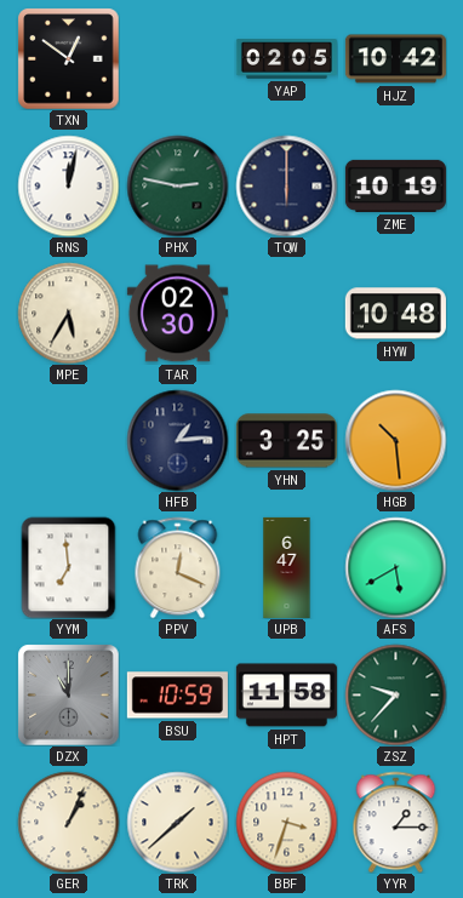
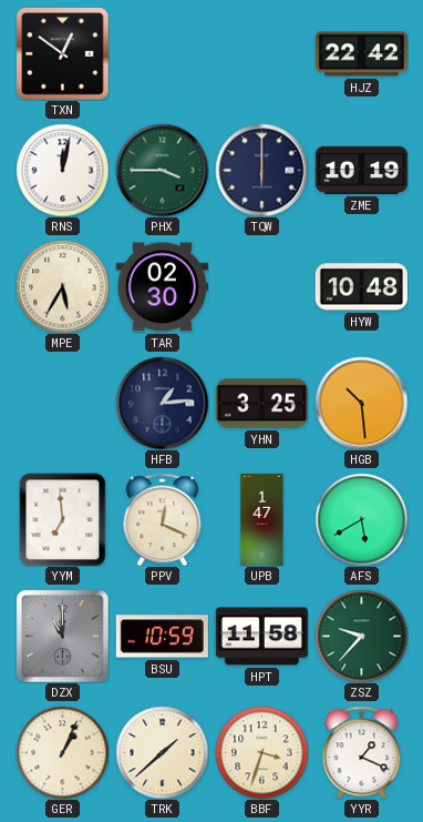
YAP: 02:05 -> none (286, 59)
HJZ: 10:42 -> 22:42 (361, 54)
PHX: 2:47 -> 3:45 (162, 170)
UPB: 6:47 -> 1:47 (262, 519)
YYR: 1:15 -> 1:19 (362, 752)
